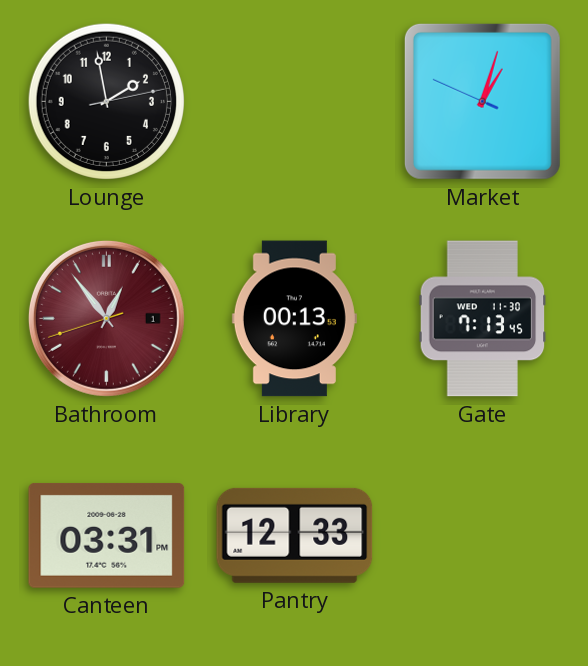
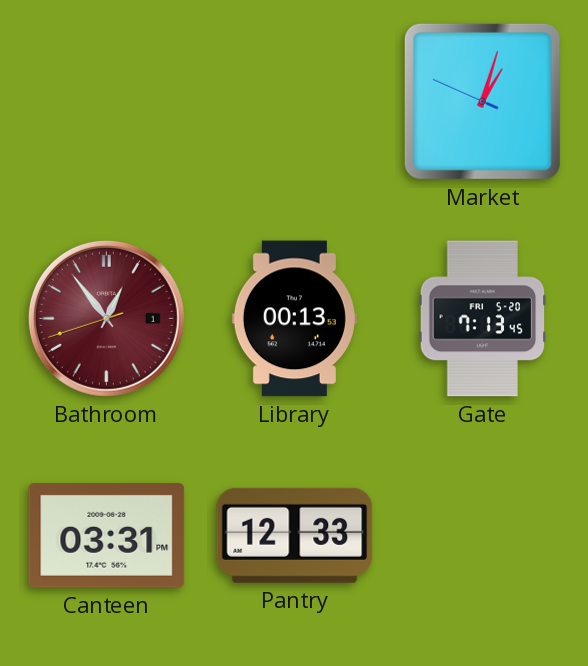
Lounge: 1:58 -> none (106, 101)
Gate date: WED 11-30 -> FRI 5-20 (483, 319)
